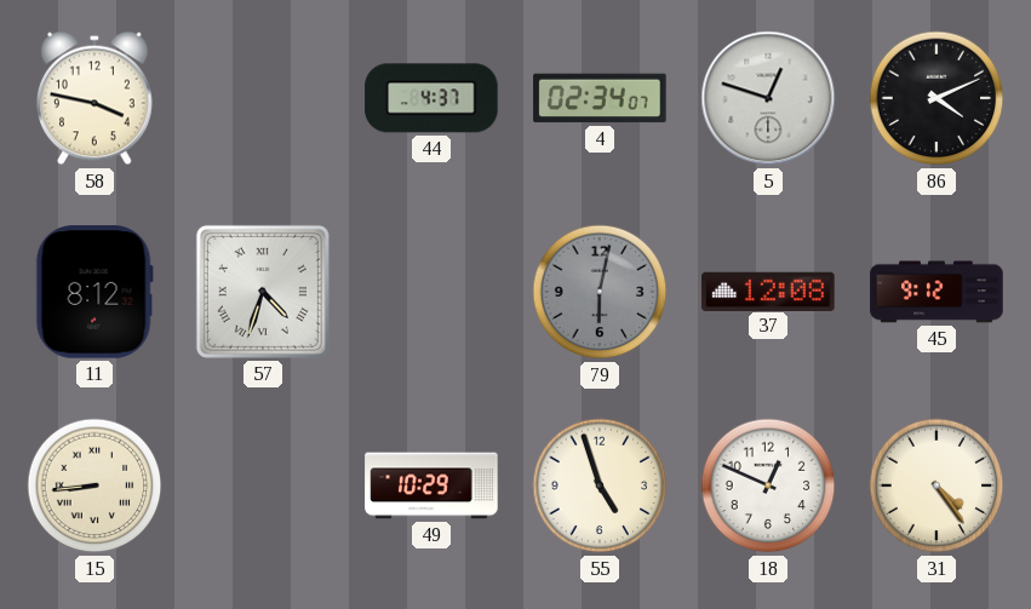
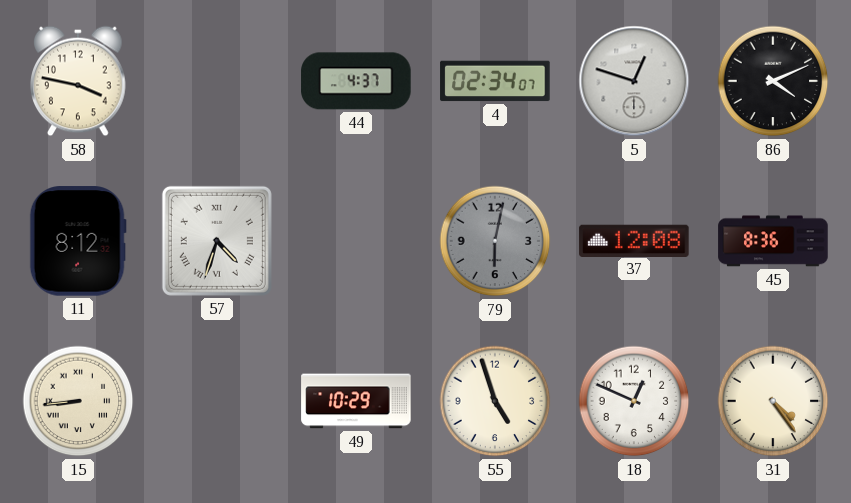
45: 9:12 -> 8:36 (773, 241)
